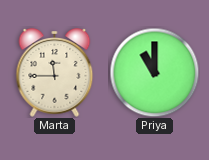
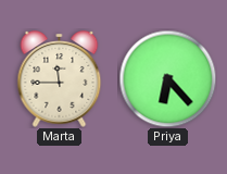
Priya: 11:00 -> 6:23 (167, 78)
